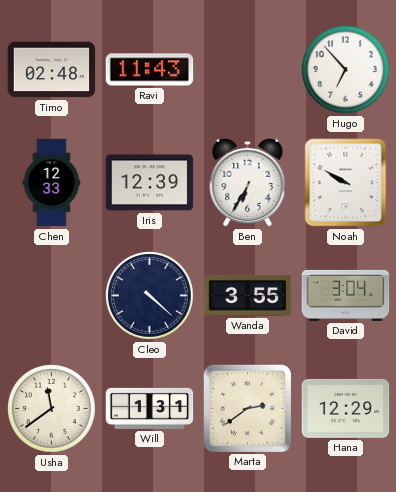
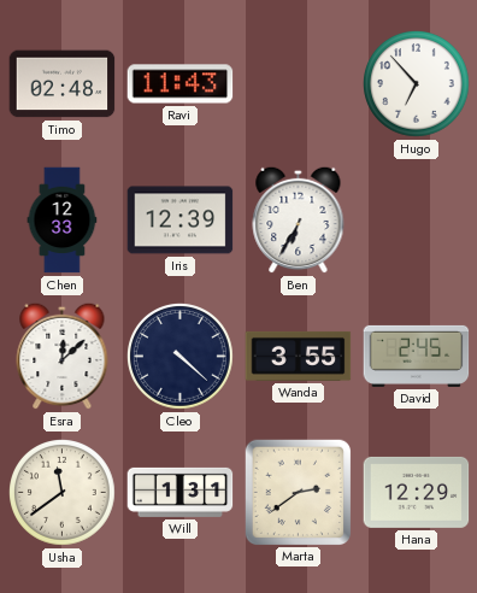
Noah: 9:50 -> none (346, 183)
Esra: none -> 12:08 (63, 356)
David: 3:04 -> 2:45 (417, 356)
